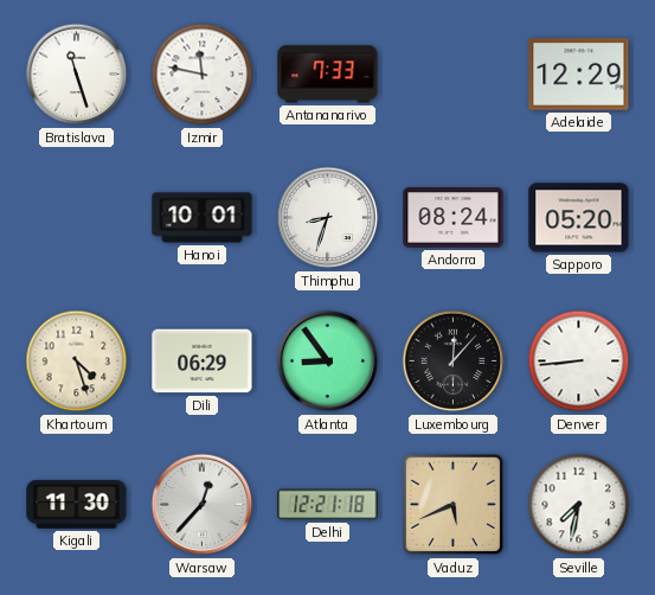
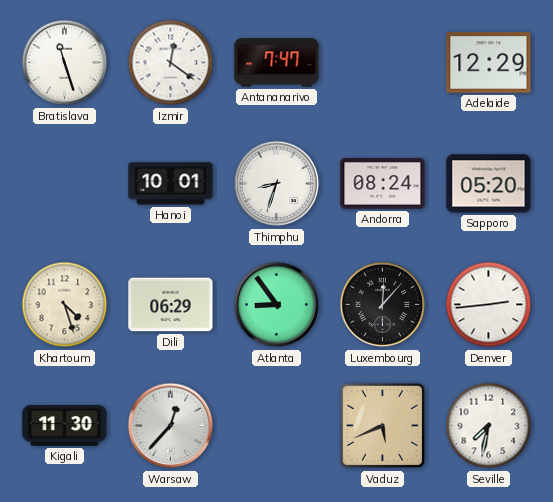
Izmir: 11:47 -> 12:21 (171, 63)
Antananarivo: 7:33 -> 7:47 (277, 63)
Denver: 8:44 -> 2:44 (489, 305)
Delhi: 12:21 -> none (328, 505)
